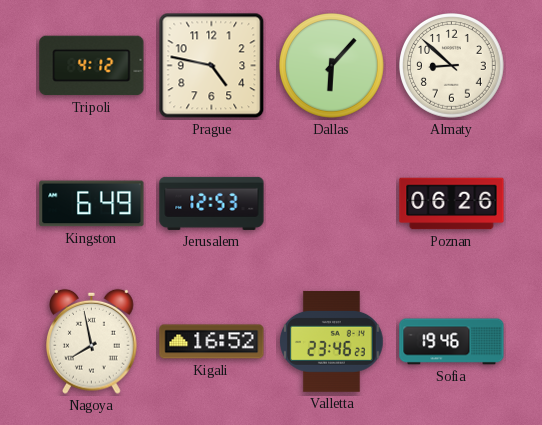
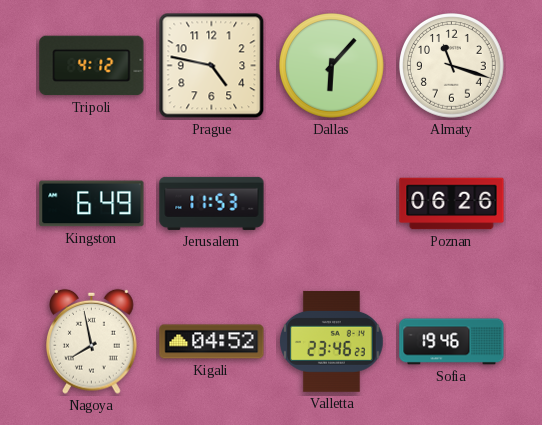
Almaty: 8:52 -> 11:18 (452, 66)
Jerusalem: 12:53 -> 11:53 (212, 203)
Kigali: 16:52 -> 04:52 (212, 342)
